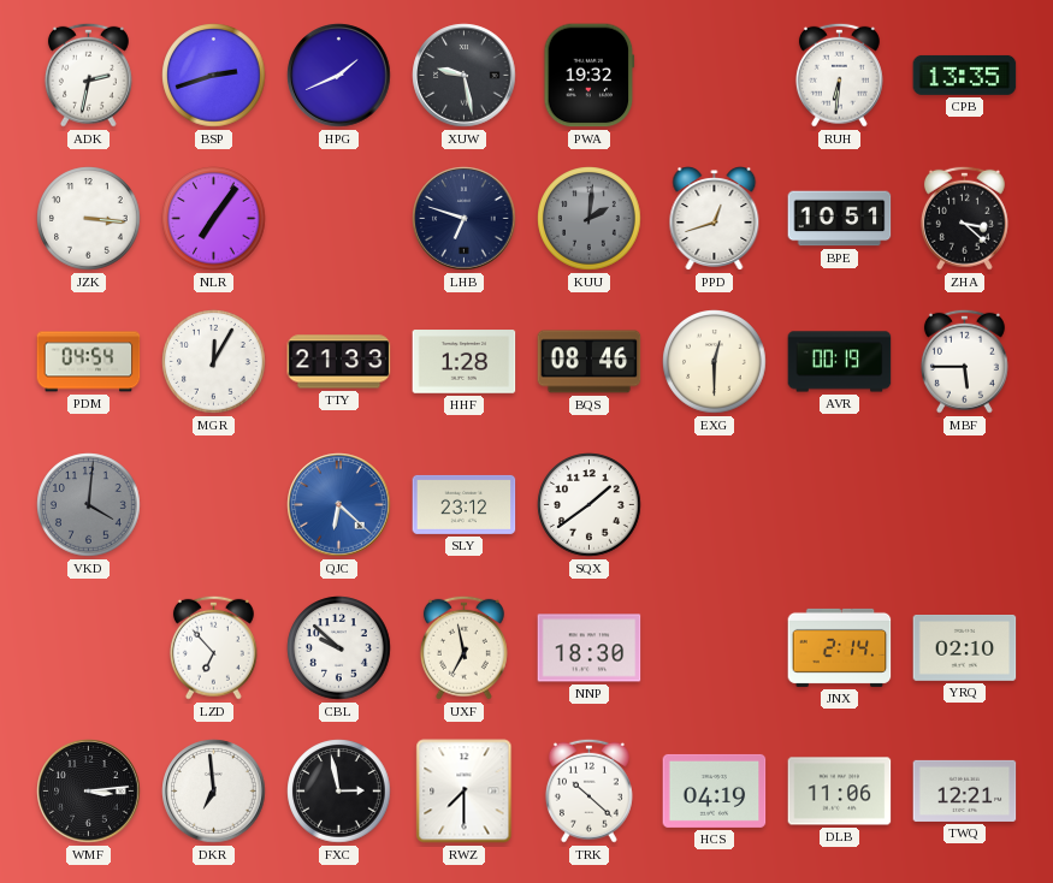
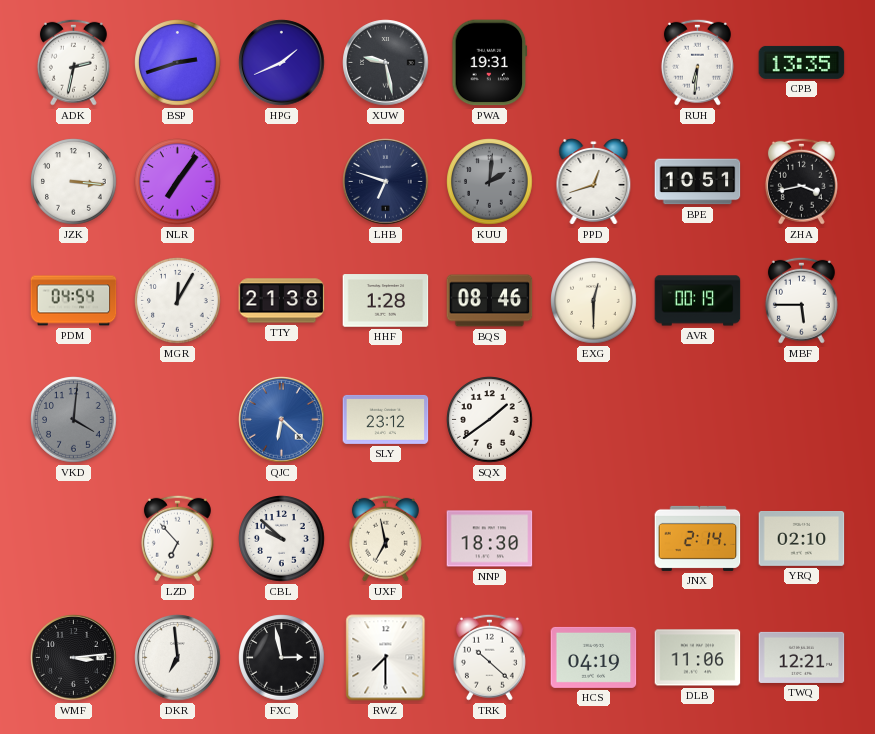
PWA: 19:32 -> 19:31 (490, 63)
ZHA: 3:22 -> 3:43 (801, 181)
TTY: 21:33 -> 21:38 (282, 301)
